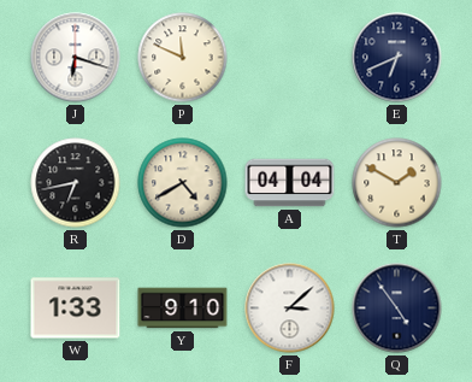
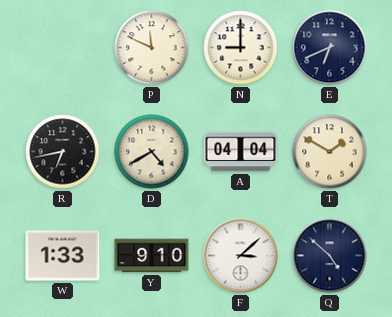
J: 6:18 -> none (76, 58)
N: none -> 9:00 (241, 48)
Q: 4:54 -> 4:52 (330, 256)
